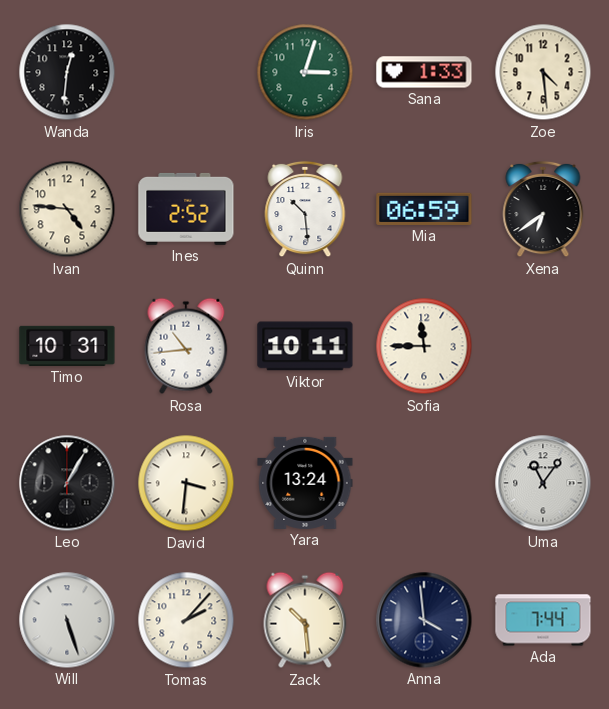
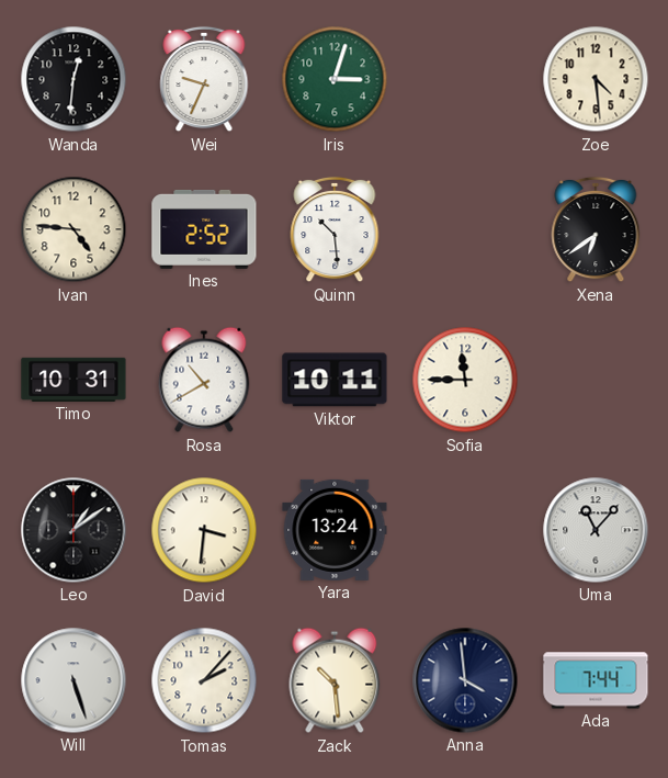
Wei: none -> 9:34 (204, 79)
Sana: 1:33 -> none (424, 72)
Mia: 06:59 -> none (424, 209)
Rosa: 10:44 -> 10:40 (204, 380)
Leo: 1:05 -> 1:09 (73, 530)
Uma: 11:06 -> 11:07 (596, 530)
